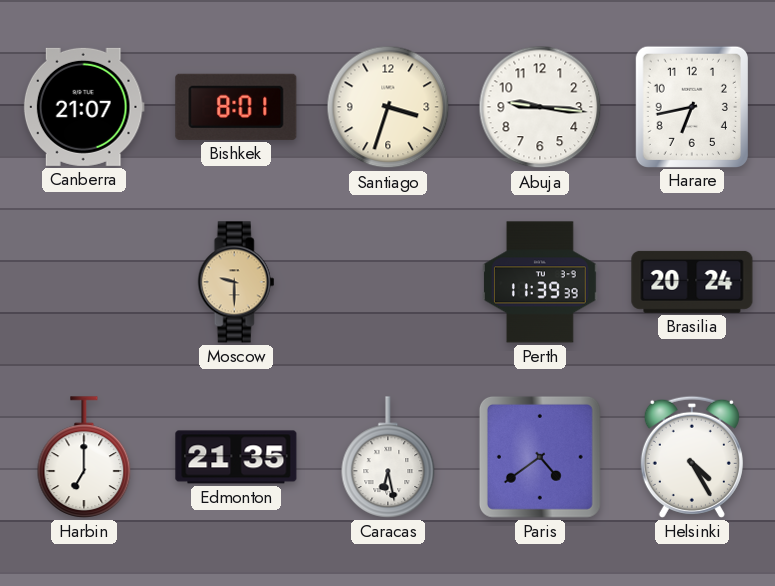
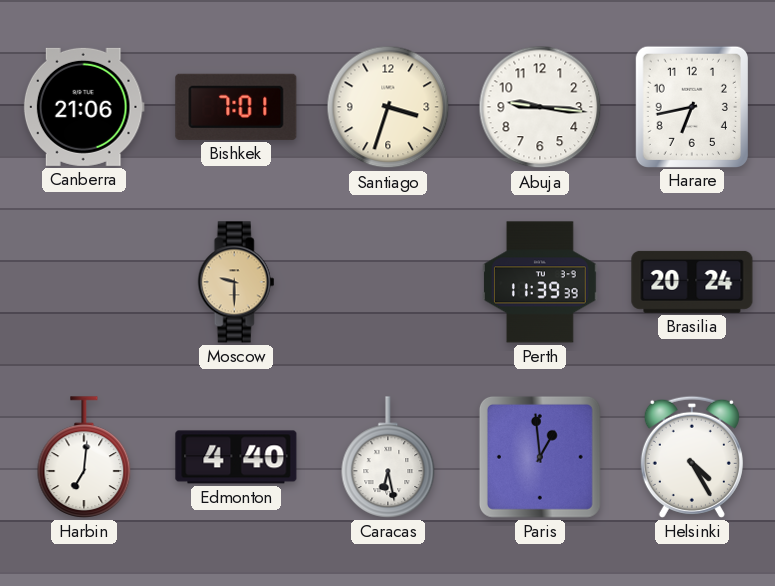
Canberra: 21:07 -> 21:06 (84, 107)
Bishkek: 8:01 -> 7:01 (236, 107)
Harbin: 7:00 -> 7:01 (84, 457)
Edmonton: 21:35 -> 4:40 (236, 457)
Paris: 4:39 -> 12:59 (540, 457)
